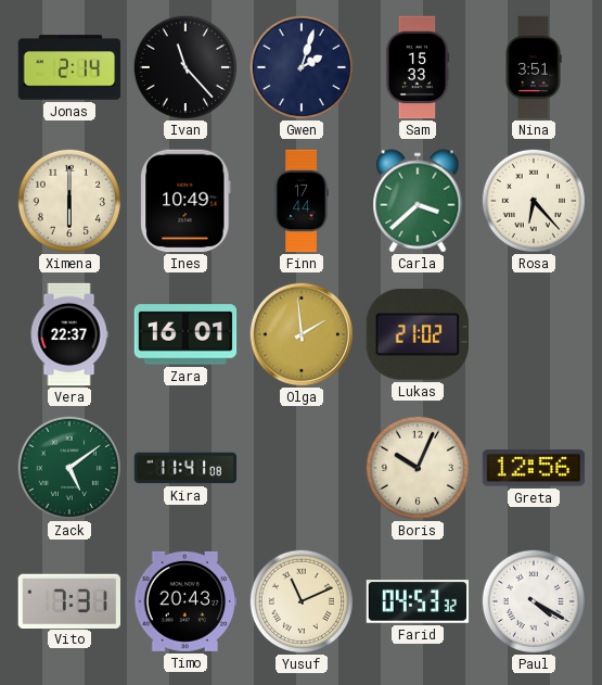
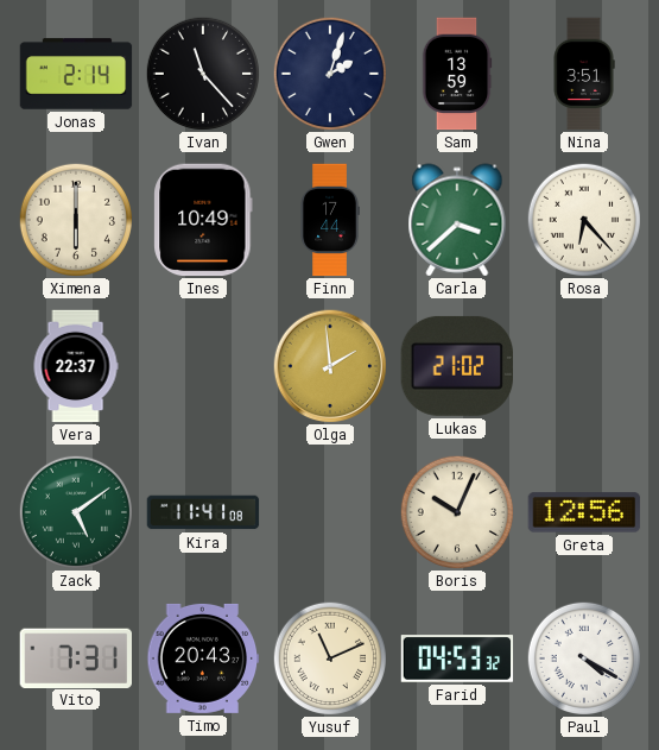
Sam: 15:33 -> 13:59 (457, 74)
Zara: 16:01 -> none (185, 334)
